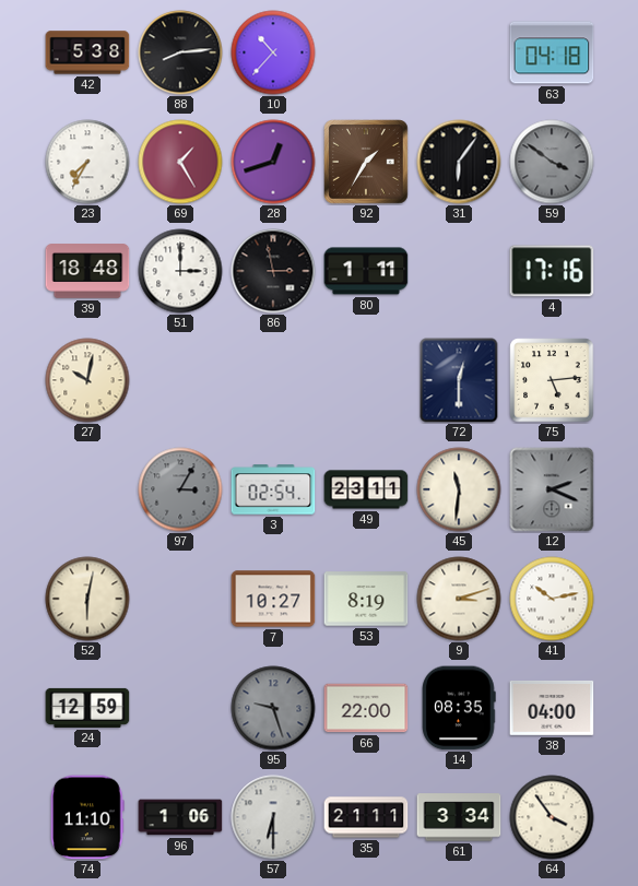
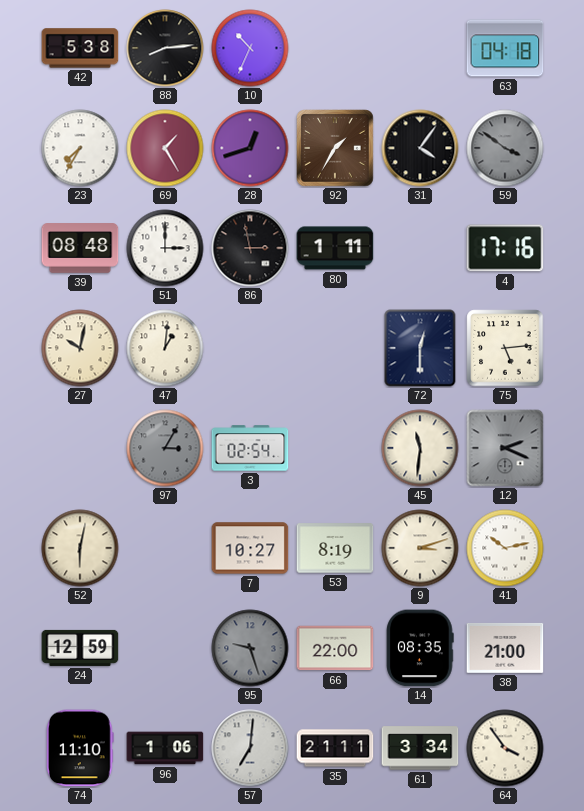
10: 10:37 -> 10:34 (250, 48)
31: 6:06 -> 4:06 (420, 148)
39: 18:48 -> 08:48 (80, 248)
47: none -> 1:01 (165, 348)
49: 23:11 -> none (366, 489)
38: 04:00 -> 21:00 (505, 648)
57: 6:30 -> 7:01 (250, 748)
